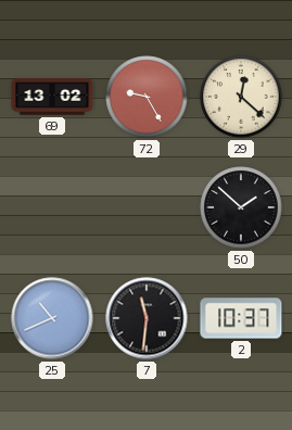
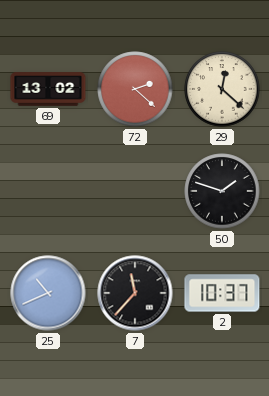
72: 9:25 -> 2:22 (135, 89)
50: 1:52 -> 1:48 (222, 191)
7: 11:31 -> 11:37 (135, 293)
